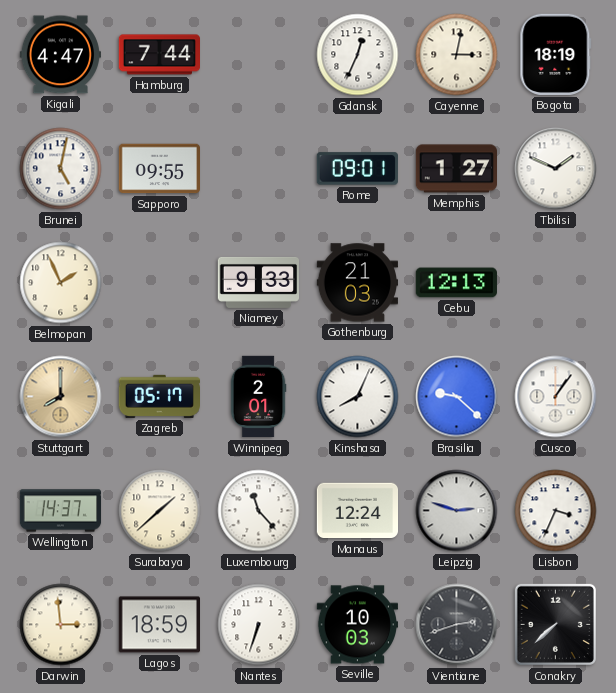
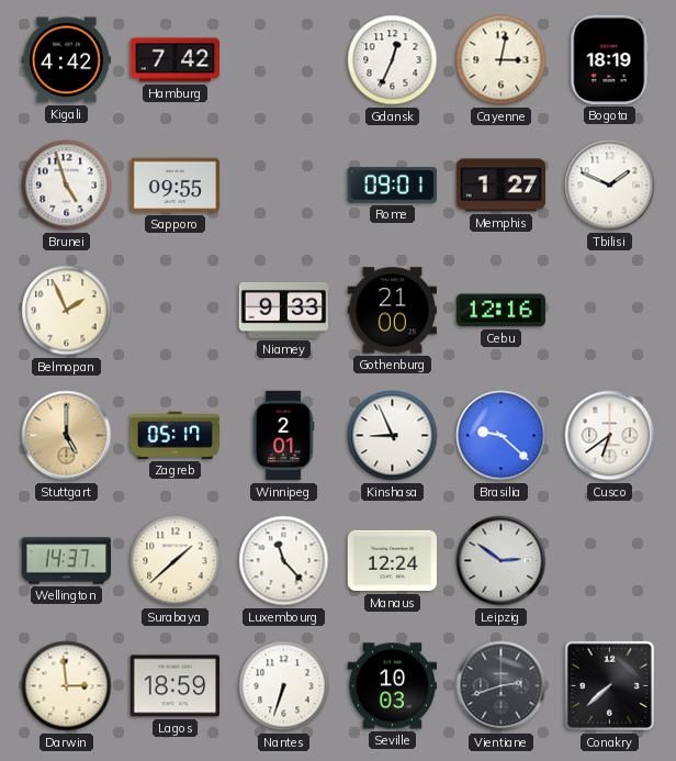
Kigali: 4:47 -> 4:42 (66, 60)
Hamburg: 7:44 -> 7:42 (174, 60)
Brunei: 5:02 -> 4:57 (67, 186)
Gothenburg: 21:03 -> 21:00 (392, 311)
Cebu: 12:13 -> 12:16 (500, 311)
Stuttgart: 8:00 -> 5:00 (67, 436)
Kinshasa: 8:04 -> 8:56 (393, 436)
Cusco: 1:06 -> 6:39 (610, 436)
Leipzig: 2:48 -> 2:51 (502, 561)
Lisbon: 3:34 -> none (556, 511)
